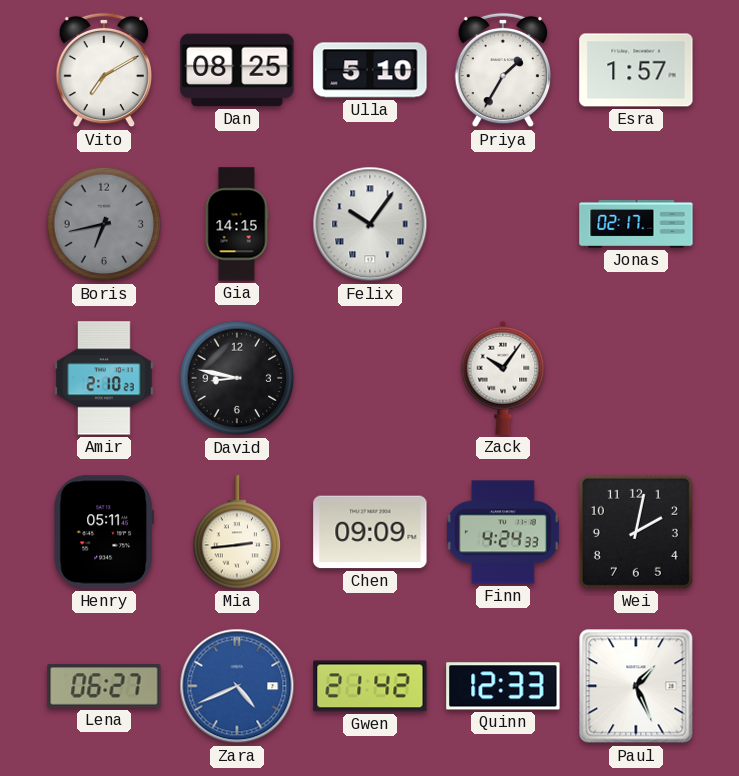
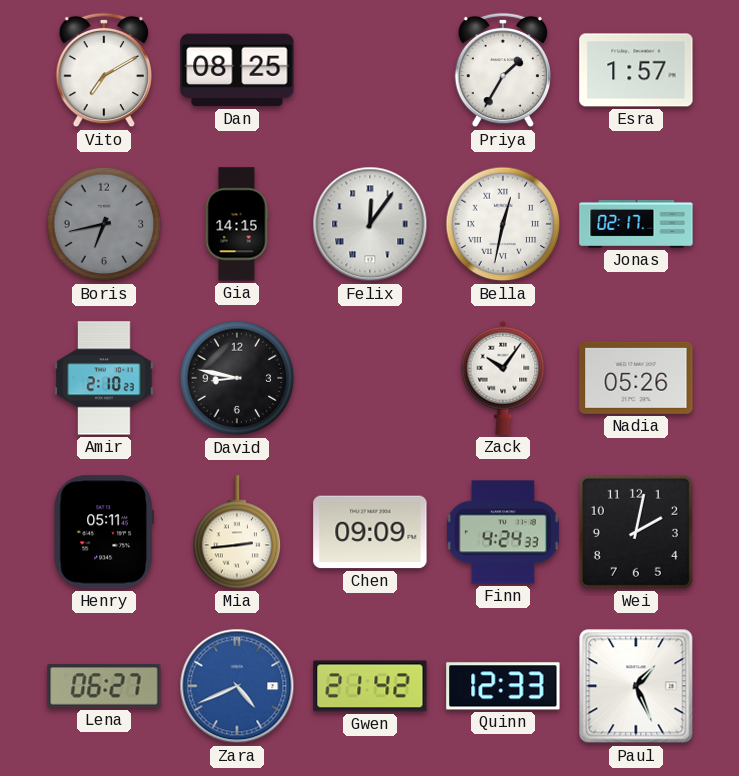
Ulla: 5:10 -> none (370, 70)
Felix: 10:06 -> 12:06 (370, 224)
Bella: none -> 12:32 (503, 224)
Nadia: none -> 05:26 (636, 378)
